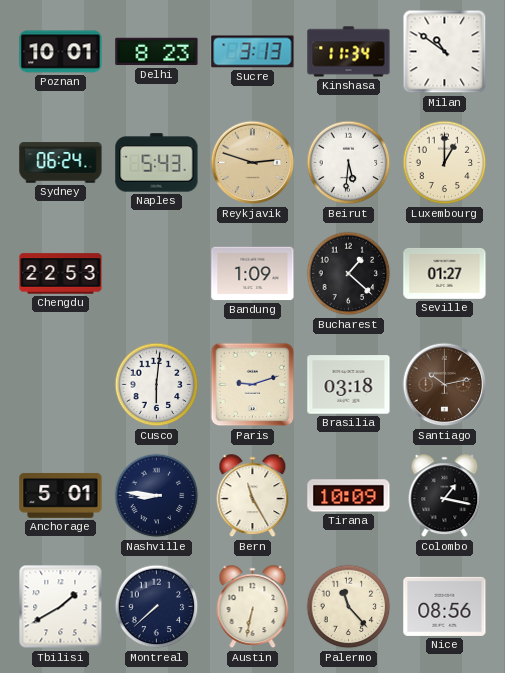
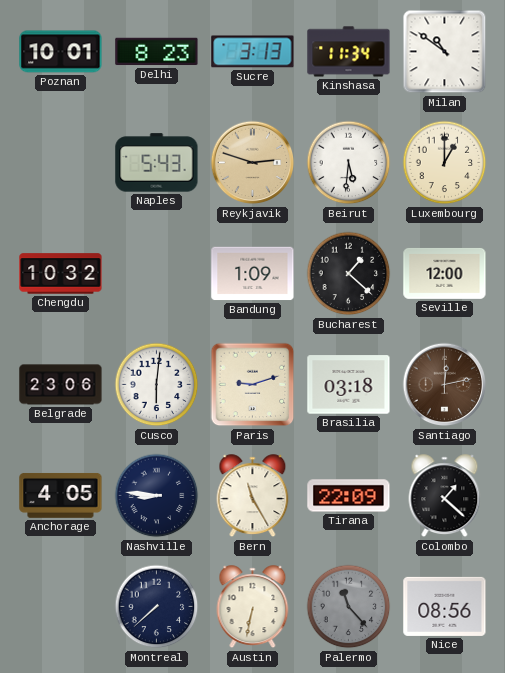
Sydney: 06:24 -> none (61, 163)
Chengdu: 22:53 -> 10:32 (61, 274)
Seville: 01:27 -> 12:00 (445, 273)
Belgrade: none -> 23:06 (61, 385)
Santiago: 10:13 -> 12:13 (445, 385)
Anchorage: 5:01 -> 4:05 (61, 495)
Tirana: 10:09 -> 22:09 (349, 496)
Colombo: 1:17 -> 1:22 (445, 496)
Tbilisi: 1:40 -> none (61, 607)
Palermo dial: cream -> grey (349, 607)
